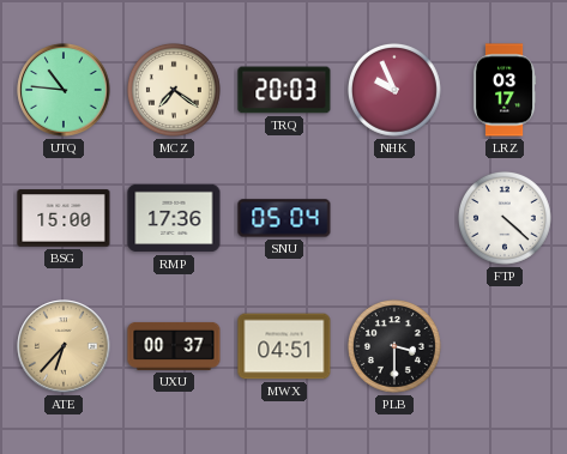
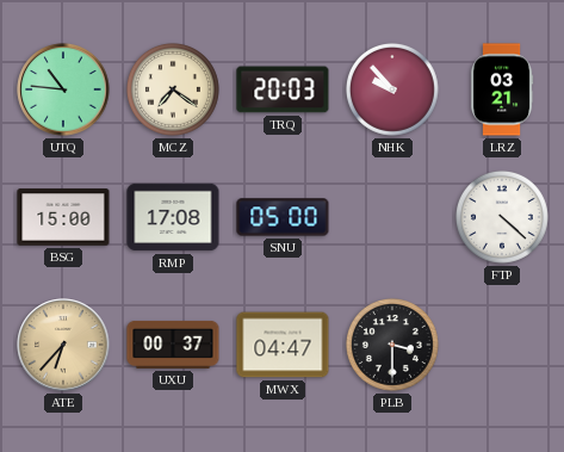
NHK: 9:56 -> 9:53 (392, 89)
LRZ: 03:17 -> 03:21 (502, 89)
RMP: 17:36 -> 17:08 (173, 217)
SNU: 05:04 -> 05:00 (283, 217)
MWX: 04:51 -> 04:47 (283, 345)
